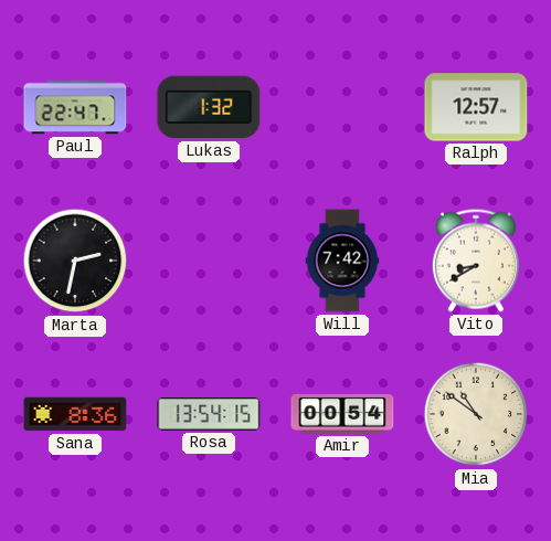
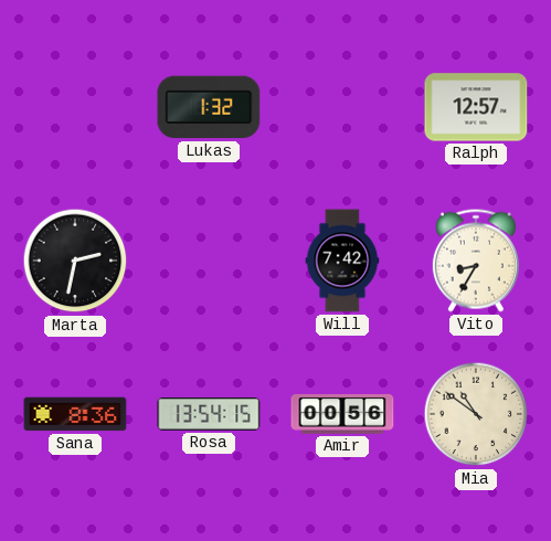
Paul: 22:47 -> none (75, 107)
Vito: 8:40 -> 8:35 (476, 261)
Amir: 00:54 -> 00:56 (342, 414)
